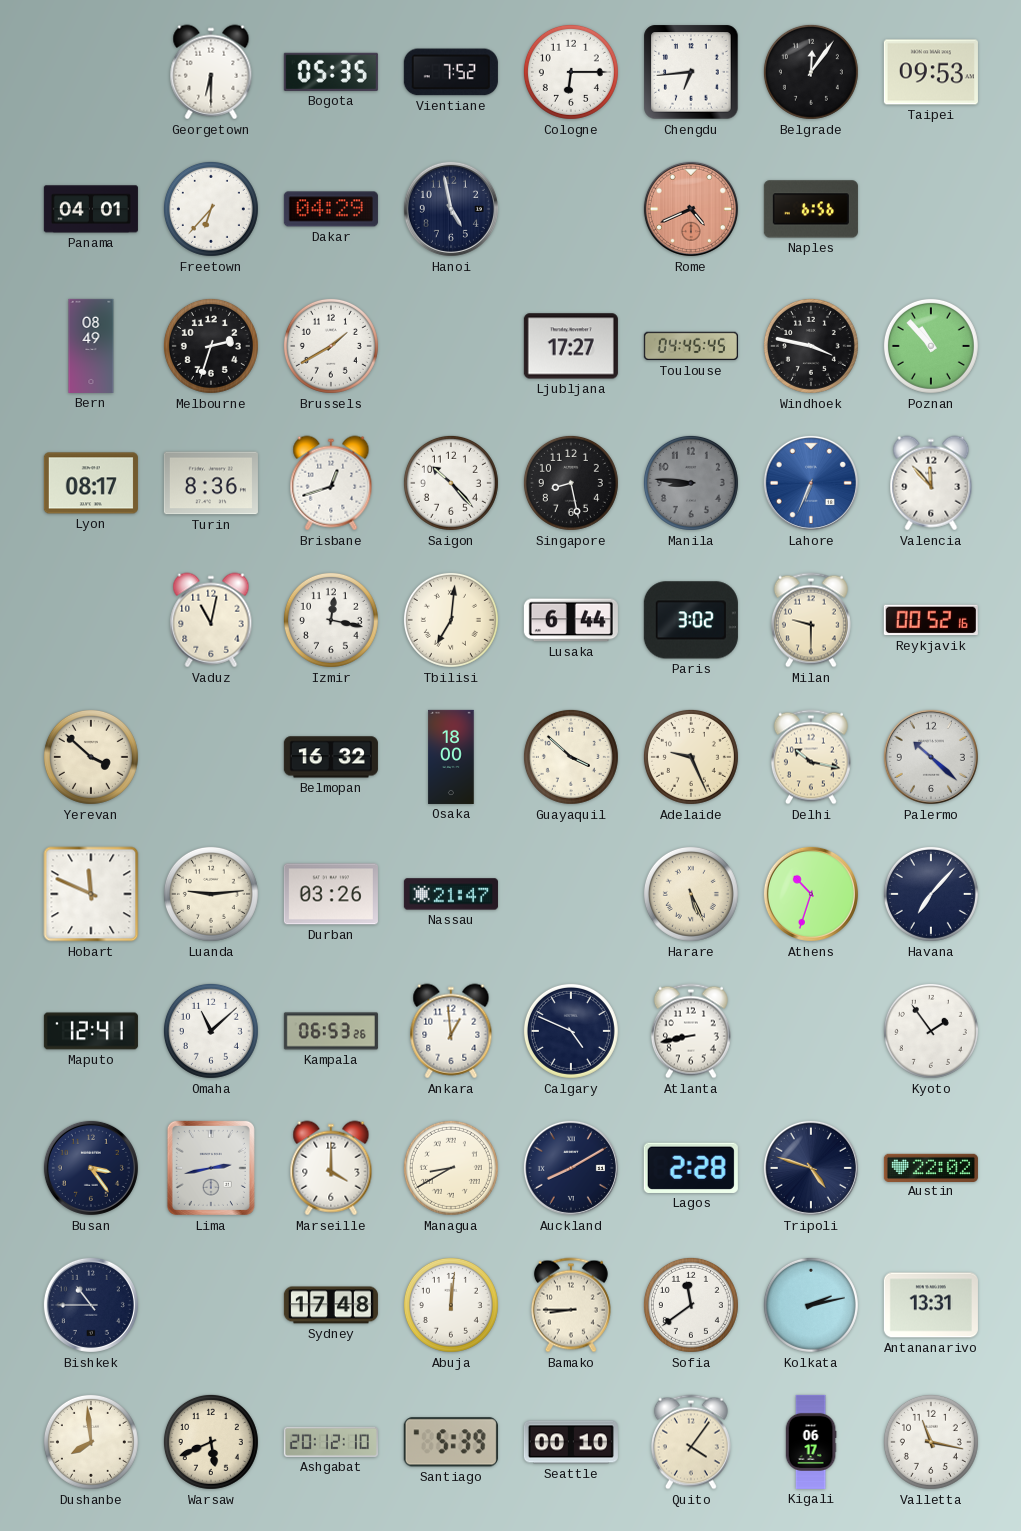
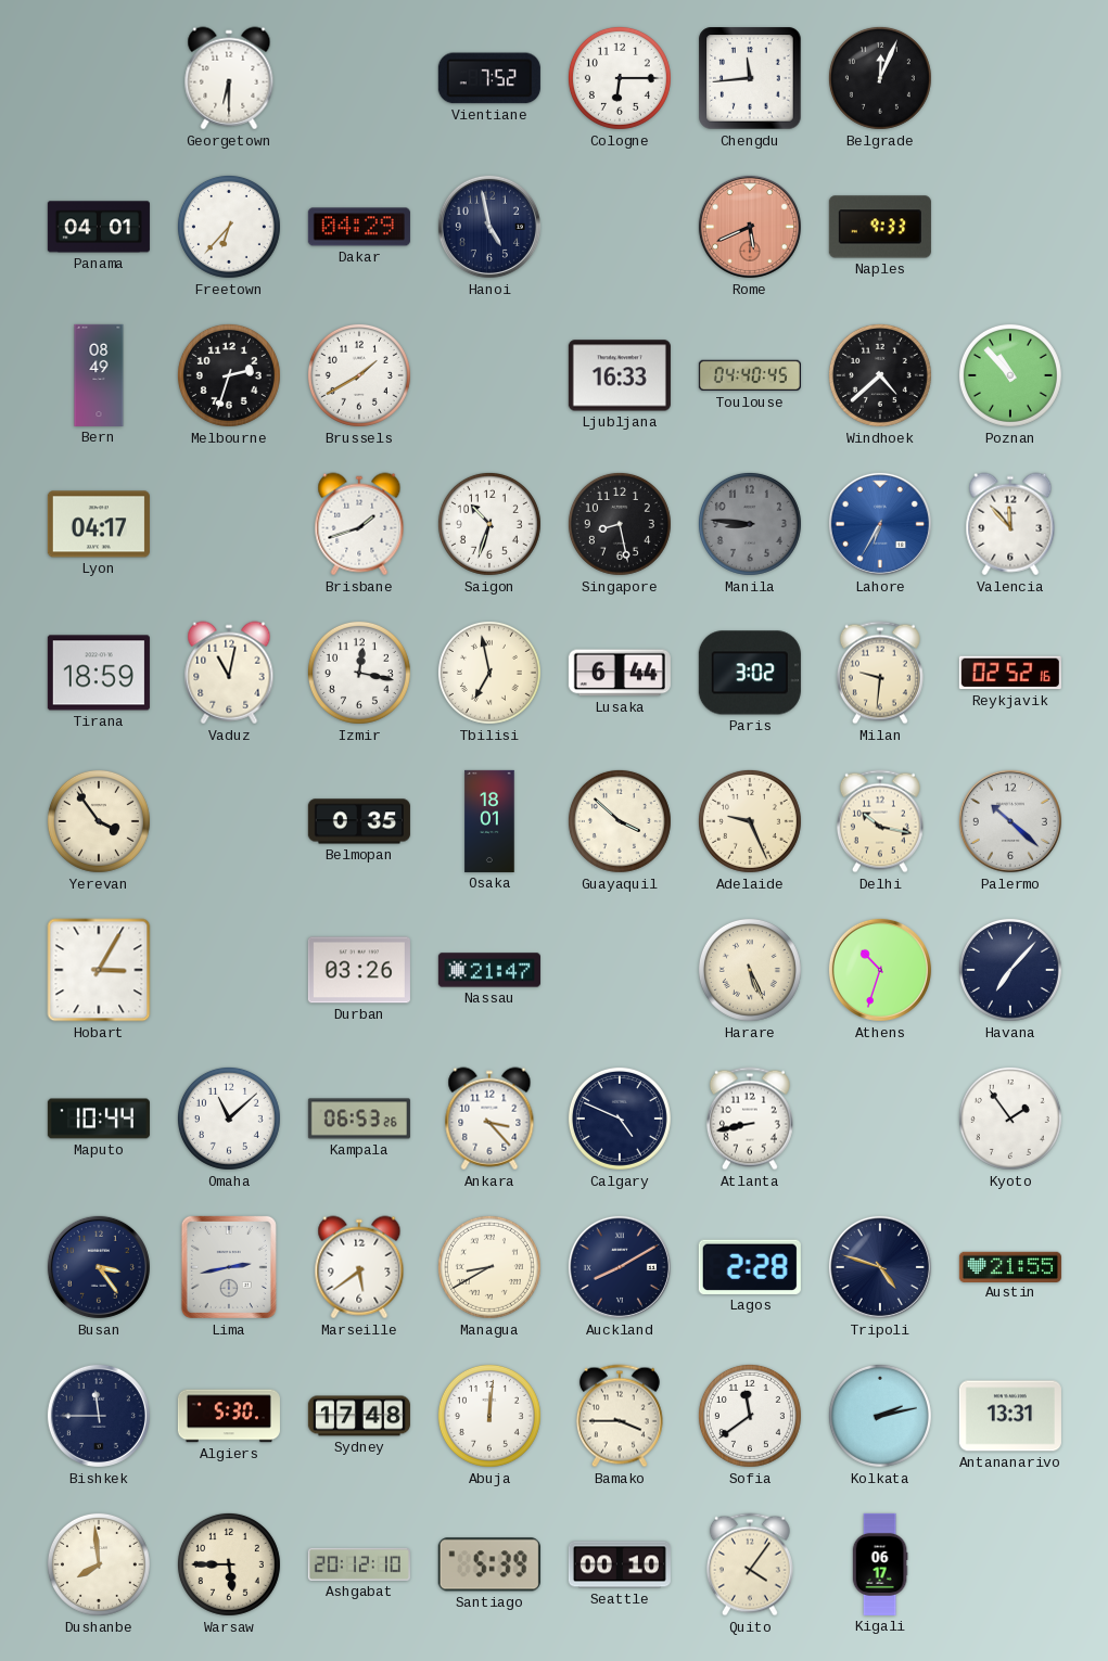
Bogota: 05:35 -> none (331, 72)
Chengdu: 6:44 -> 11:44 (750, 78)
Belgrade: 12:06 -> 12:04 (880, 78)
Taipei: 09:53 -> none (931, 72)
Rome: 4:41 -> 5:41 (750, 227)
Naples: 6:56 -> 9:33 (880, 227)
Ljubljana: 17:27 -> 16:33 (620, 375)
Toulouse: 04:45 -> 04:40 (750, 375)
Windhoek: 3:47 -> 4:38 (880, 375)
Lyon: 08:17 -> 04:17 (99, 524)
Turin: 8:36 -> none (211, 483)
Brisbane: 12:42 -> 1:42 (359, 524)
Saigon: 10:23 -> 10:33 (489, 524)
Lahore: 6:34 -> 6:35 (880, 524)
Tirana: none -> 18:59 (99, 673)
Tbilisi: 7:01 -> 6:58 (489, 673)
Milan: 9:30 -> 9:31 (880, 673)
Reykjavik: 00:52 -> 02:52 (1010, 673)
Yerevan: 3:52 -> 3:54 (99, 821)
Belmopan: 16:32 -> 0:35 (359, 821)
Osaka: 18:00 -> 18:01 (489, 821)
Hobart: 11:49 -> 3:05 (99, 970)
Luanda: 9:14 -> none (211, 894)
Maputo: 12:41 -> 10:44 (99, 1119)
Ankara: 12:59 -> 3:23 (489, 1119)
Marseille: 4:00 -> 5:39 (359, 1267)
Austin: 22:02 -> 21:55 (1010, 1266)
Bishkek: 10:45 -> 11:45 (99, 1416)
Algiers: none -> 5:30 (229, 1416)
Bamako: 8:45 -> 3:45 (620, 1416)
Warsaw: 5:41 -> 5:45 (229, 1564)
Valletta: 11:17 -> none (931, 1442)
